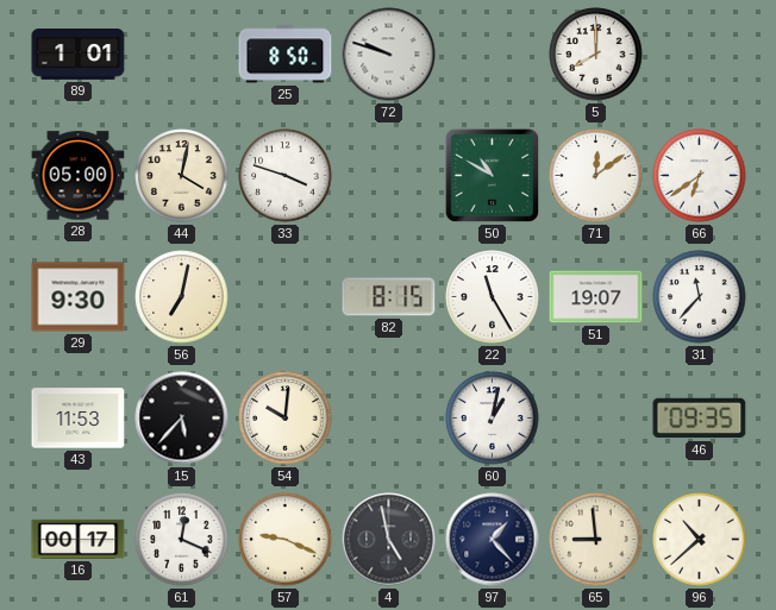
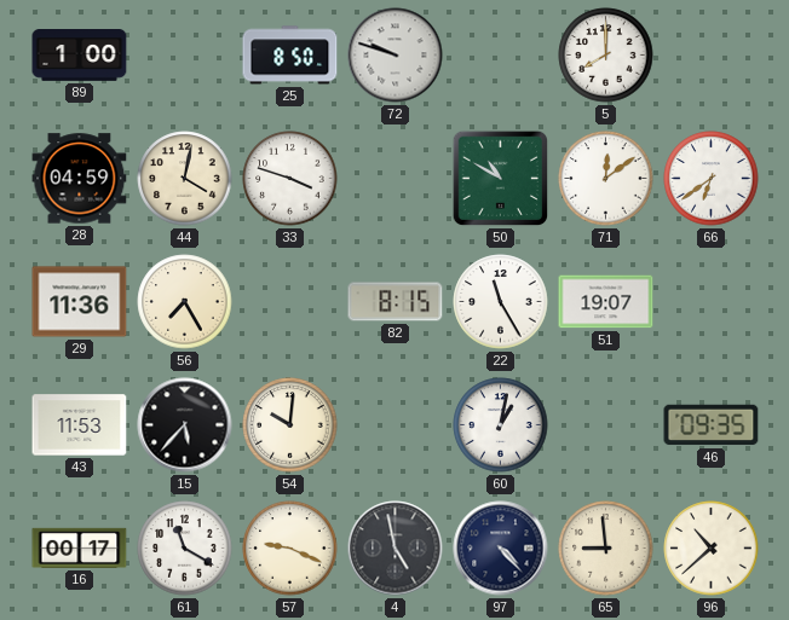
89: 1:01 -> 1:00 (80, 56)
28: 05:00 -> 04:59 (80, 179)
29: 9:30 -> 11:36 (80, 302)
56: 7:02 -> 7:25 (185, 302)
31: 11:37 -> none (700, 297)
61: 12:19 -> 11:20 (185, 549)
97: 1:23 -> 4:23 (501, 549)
